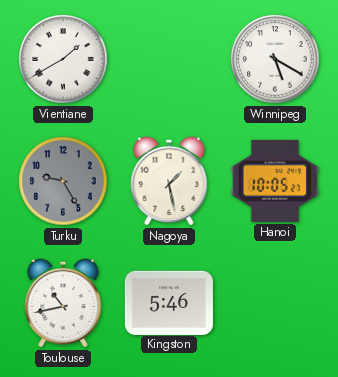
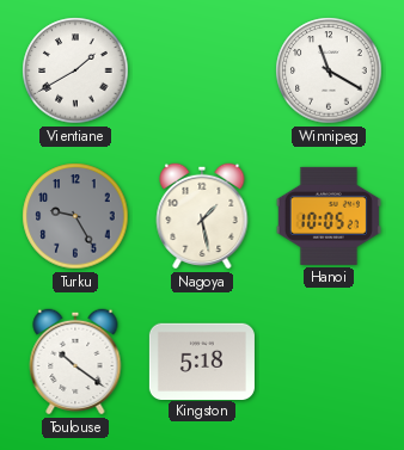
Winnipeg: 5:20 -> 11:20 (329, 70)
Toulouse: 10:43 -> 10:21 (75, 362)
Kingston: 5:46 -> 5:18 (202, 360)
